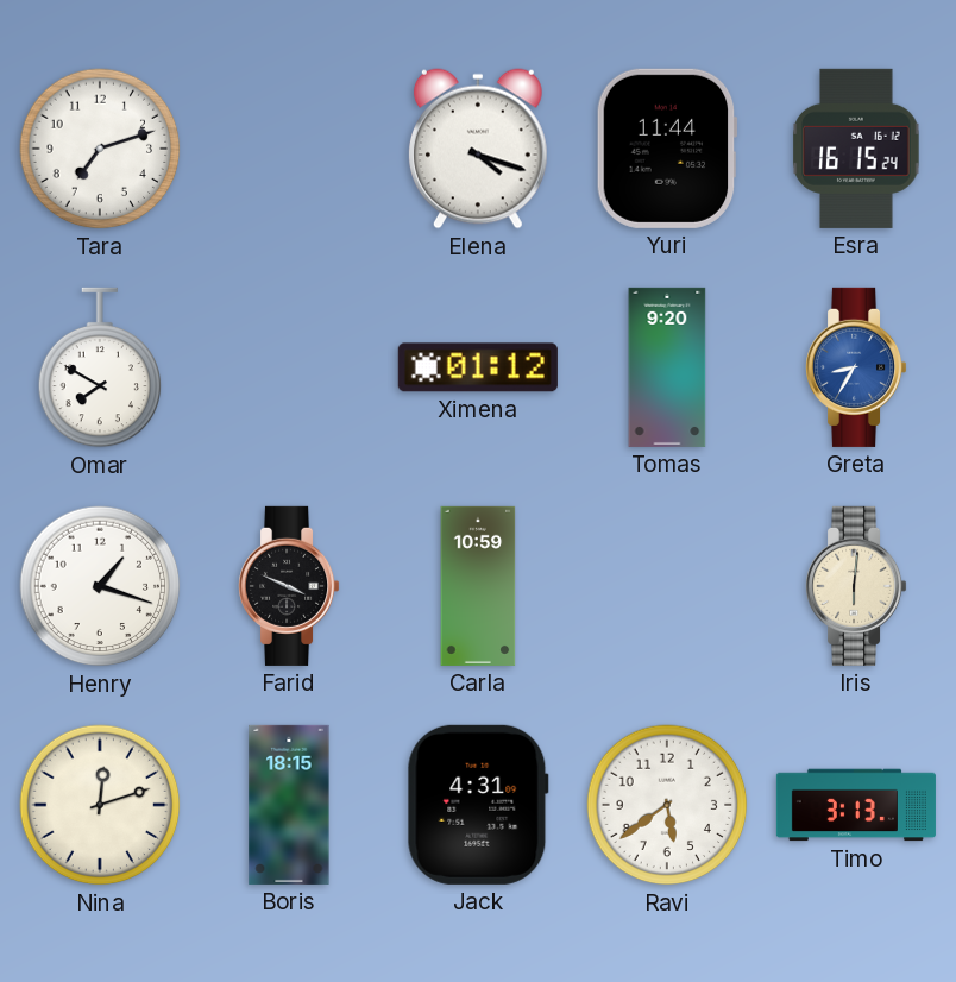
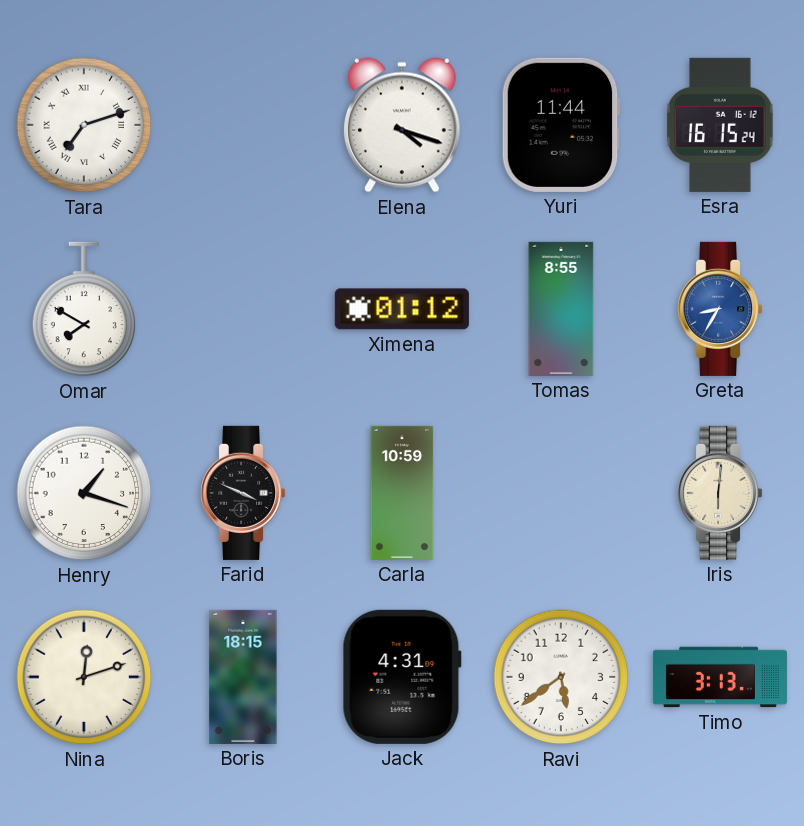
Tara numerals: Arabic -> Roman (84, 125)
Tomas: 9:20 -> 8:55 (561, 309)
